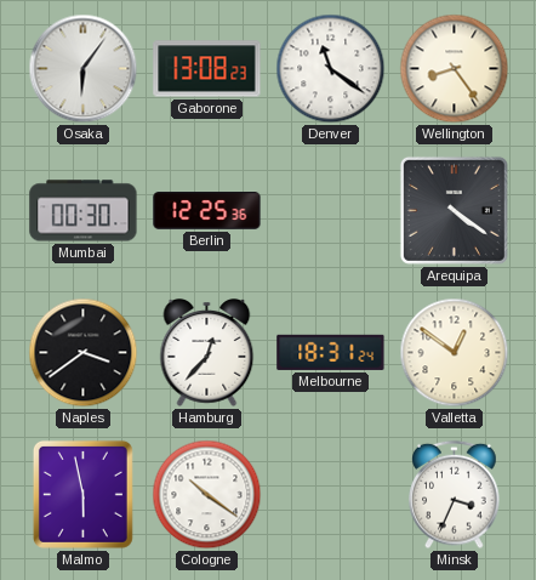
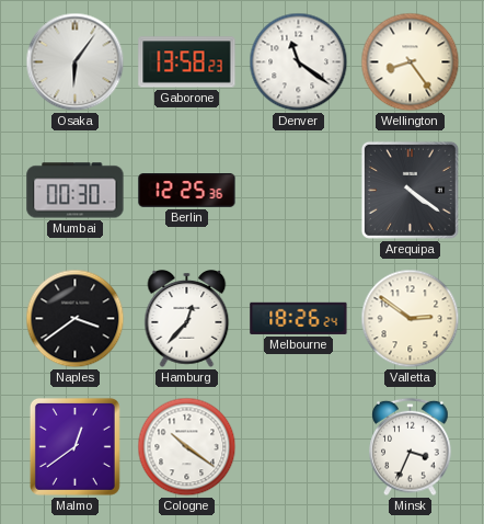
Gaborone: 13:08 -> 13:58 (187, 62)
Melbourne: 18:31 -> 18:26 (299, 318)
Valletta: 12:51 -> 2:51 (411, 319)
Malmo: 5:58 -> 12:39 (74, 446)
